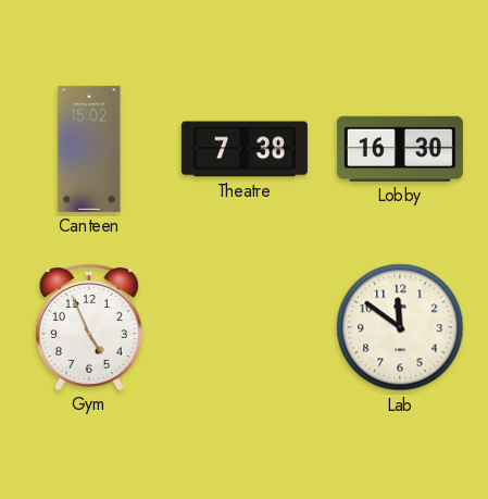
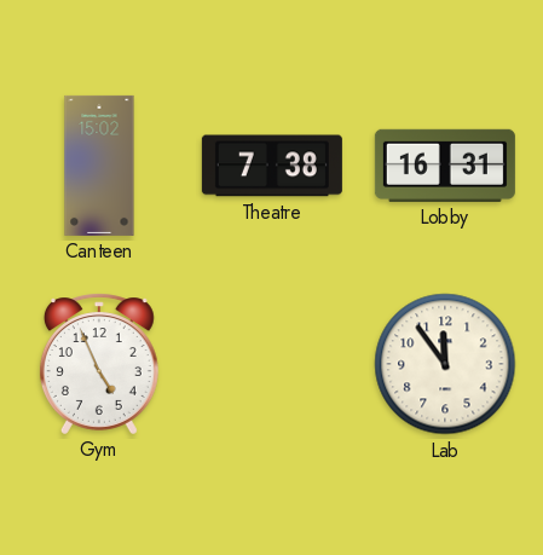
Lobby: 16:30 -> 16:31 (445, 166)
Lab: 11:51 -> 11:54 (445, 364)
